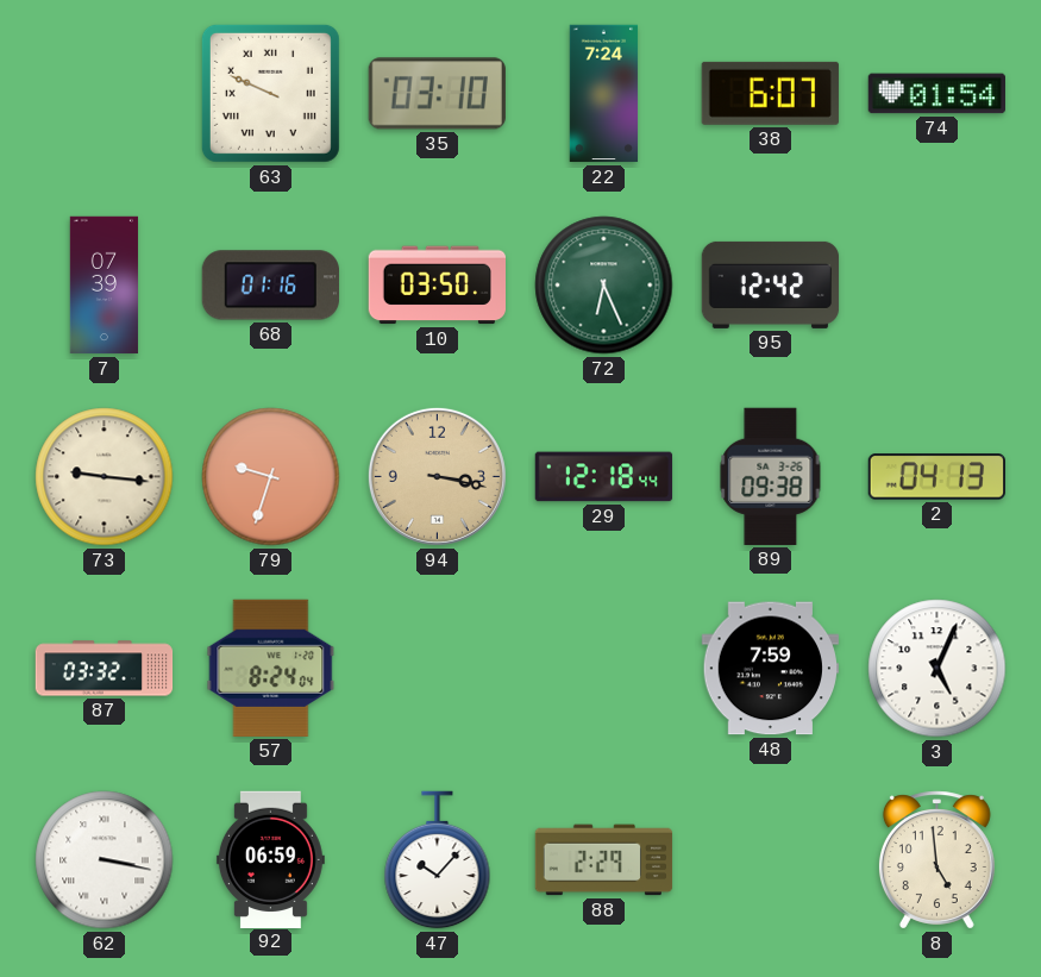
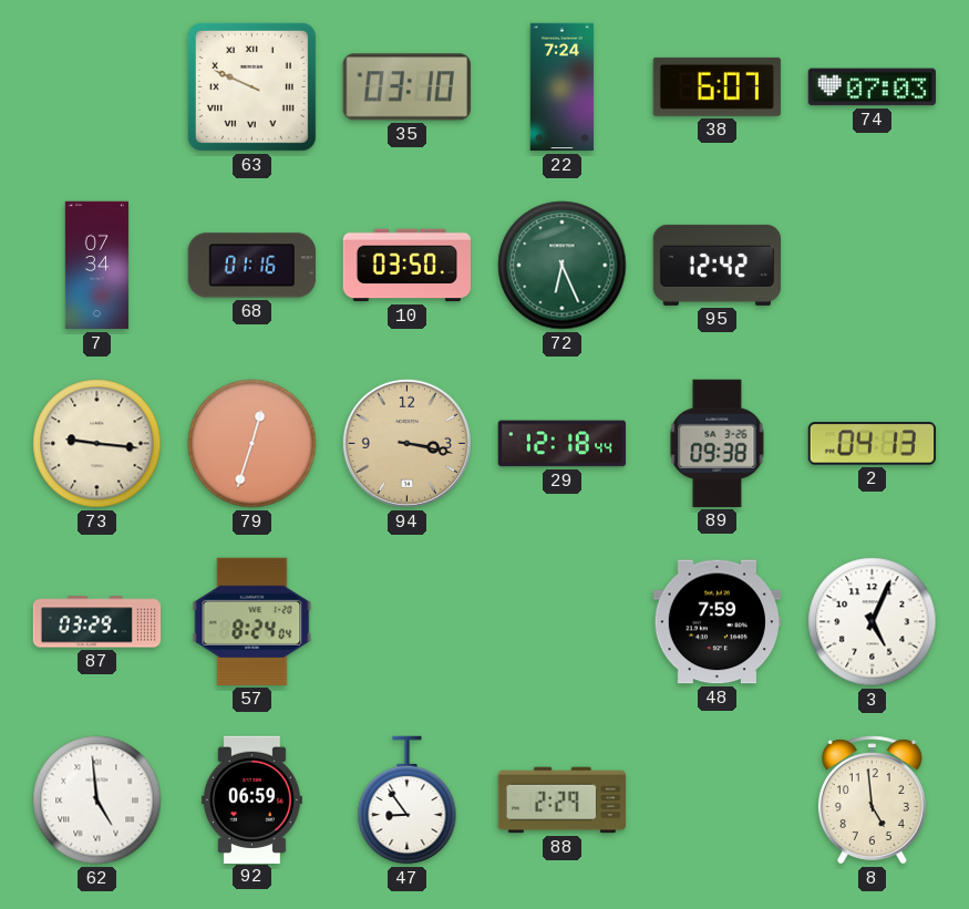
74: 01:54 -> 07:03 (873, 87)
7: 07:39 -> 07:34 (96, 266)
79: 9:33 -> 12:33 (252, 444)
87: 03:32 -> 03:29 (97, 622)
62: 3:17 -> 4:59 (97, 800)
47: 10:07 -> 8:54 (408, 800)
